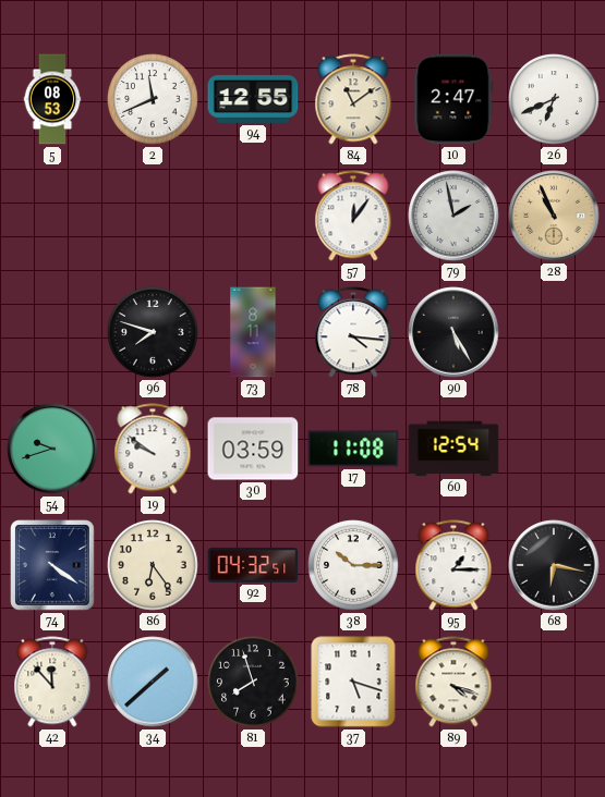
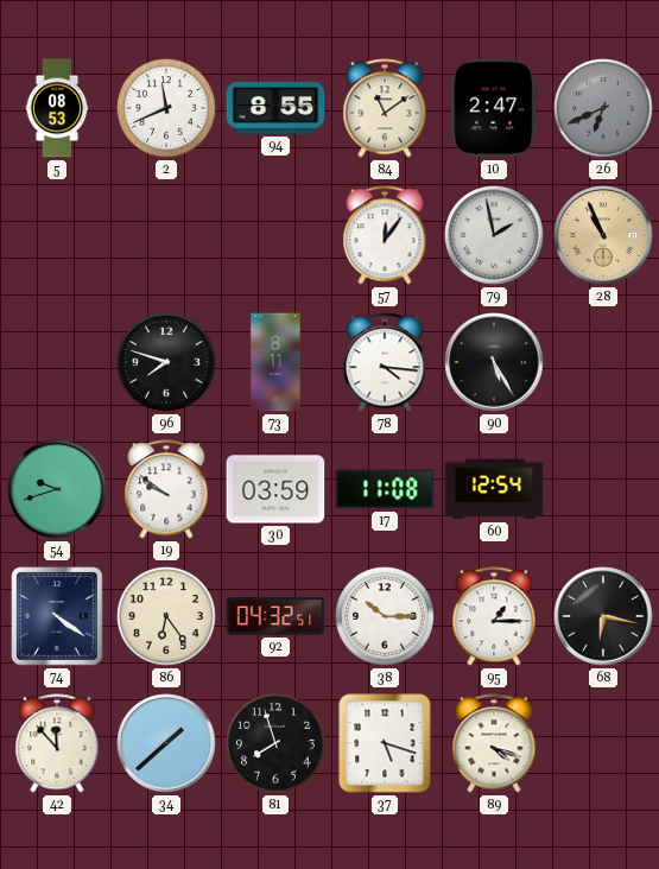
94: 12:55 -> 8:55 (275, 108)
26 dial: white -> grey (603, 108)
